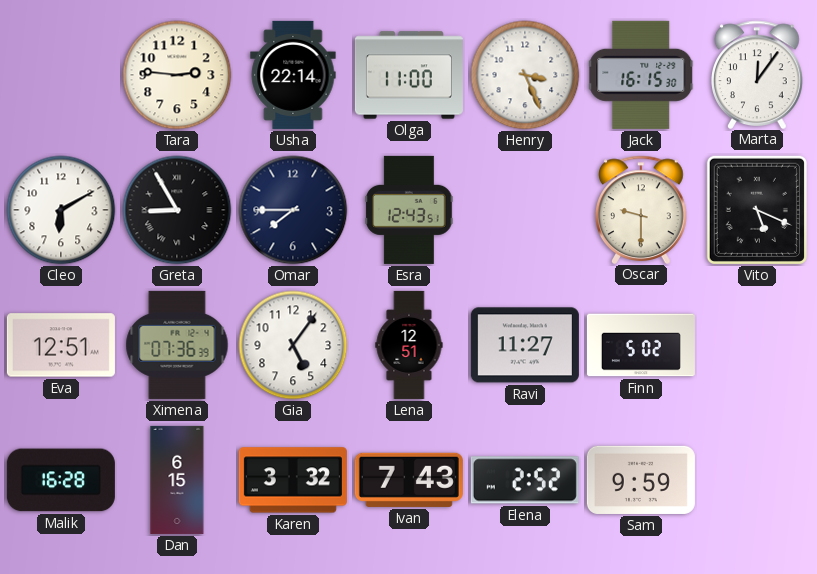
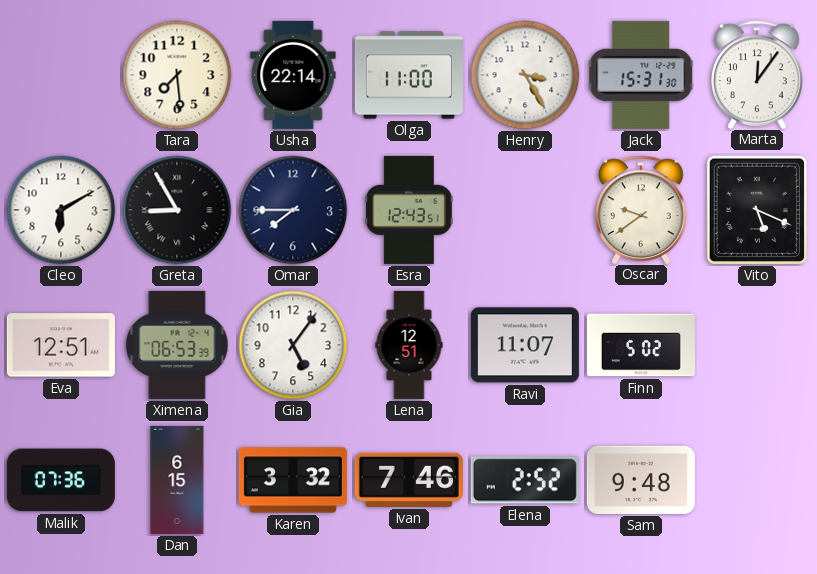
Tara: 2:46 -> 7:29 (177, 75)
Henry: 3:26 -> 3:25 (525, 75)
Jack: 16:15 -> 15:31 (642, 75)
Oscar: 9:30 -> 9:39 (642, 209)
Ximena: 07:36 -> 06:53 (177, 345)
Ravi: 11:27 -> 11:07 (525, 345)
Malik: 16:28 -> 07:36 (61, 480)
Ivan: 7:43 -> 7:46 (409, 480)
Sam: 9:59 -> 9:48 (641, 480)
